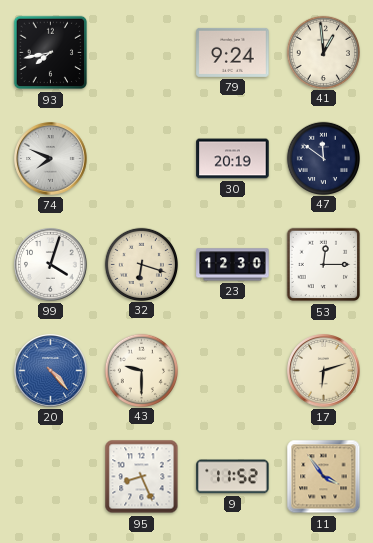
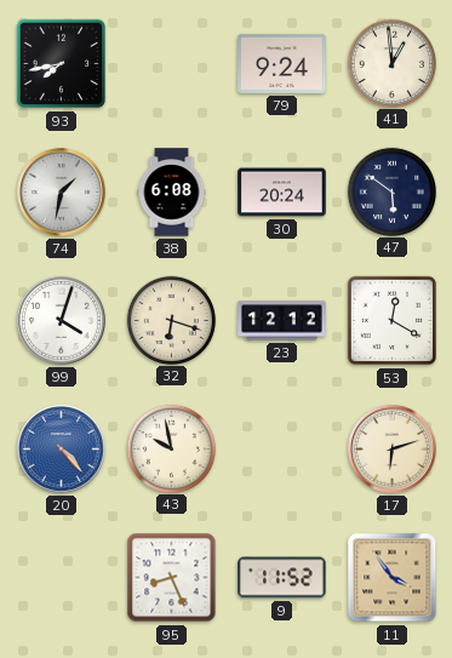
74: 7:49 -> 1:32 (62, 193)
38: none -> 6:08 (172, 193)
30: 20:19 -> 20:24 (282, 193)
47: 11:51 -> 5:51 (391, 191)
23: 12:30 -> 12:12 (282, 321)
53: 12:15 -> 12:20 (393, 321)
43: 9:30 -> 9:58 (171, 448)
